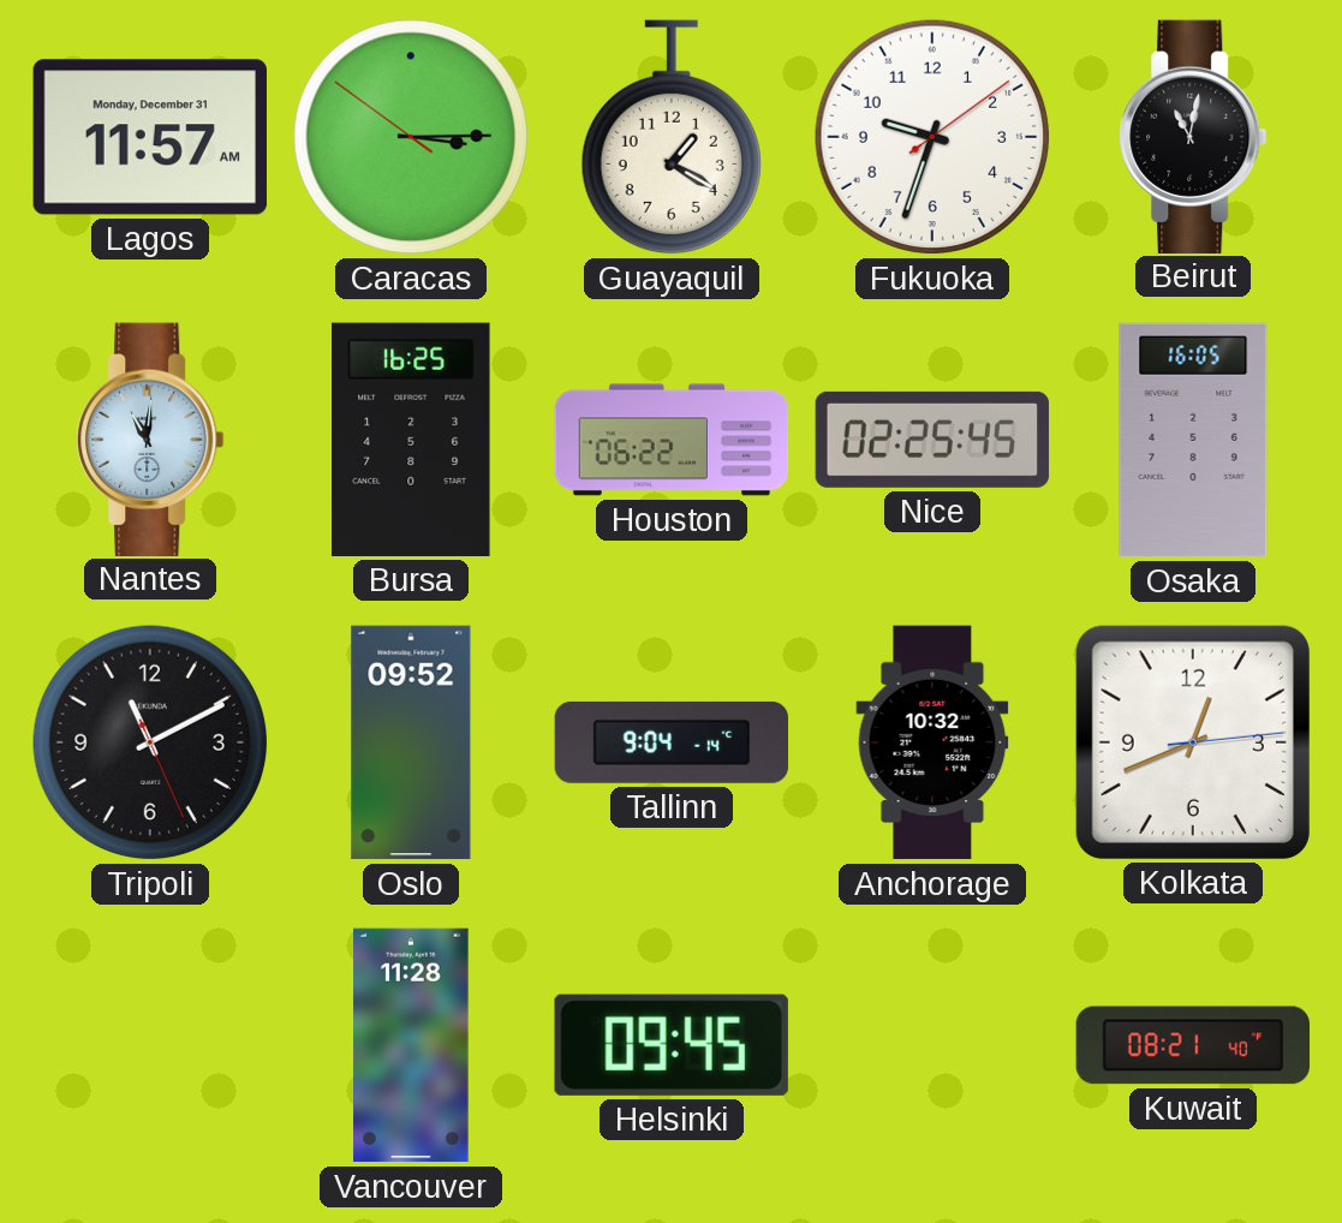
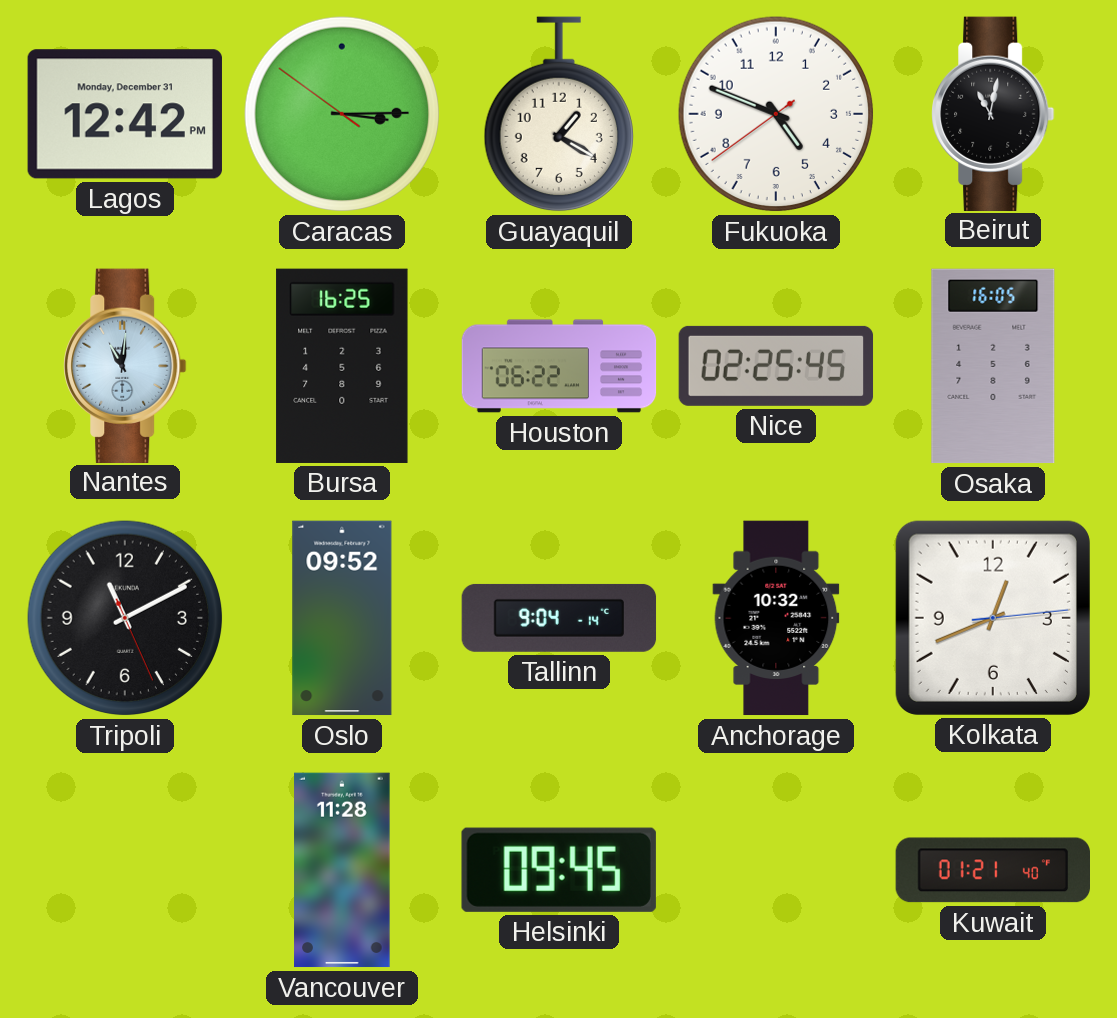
Lagos: 11:57 -> 12:42 (125, 114)
Fukuoka: 9:33 -> 4:48 (776, 114)
Kuwait: 08:21 -> 01:21 (992, 870)
